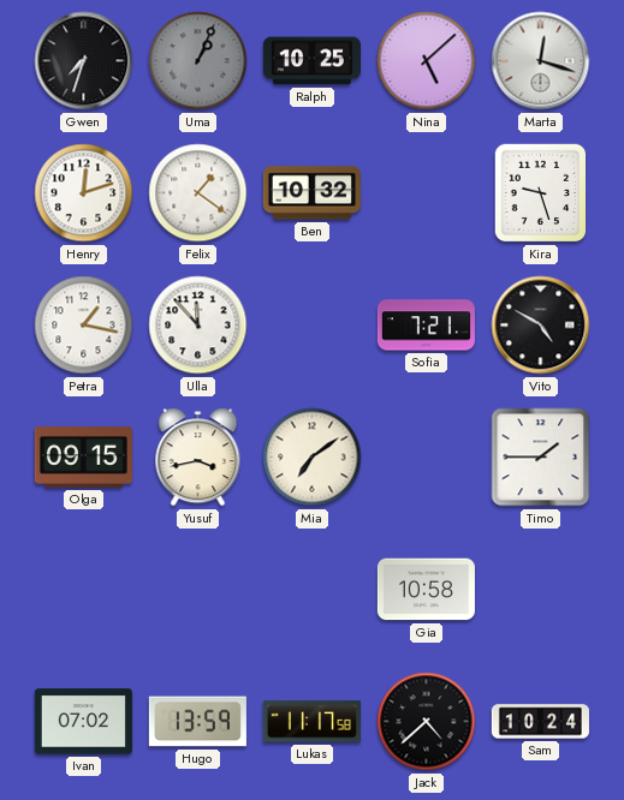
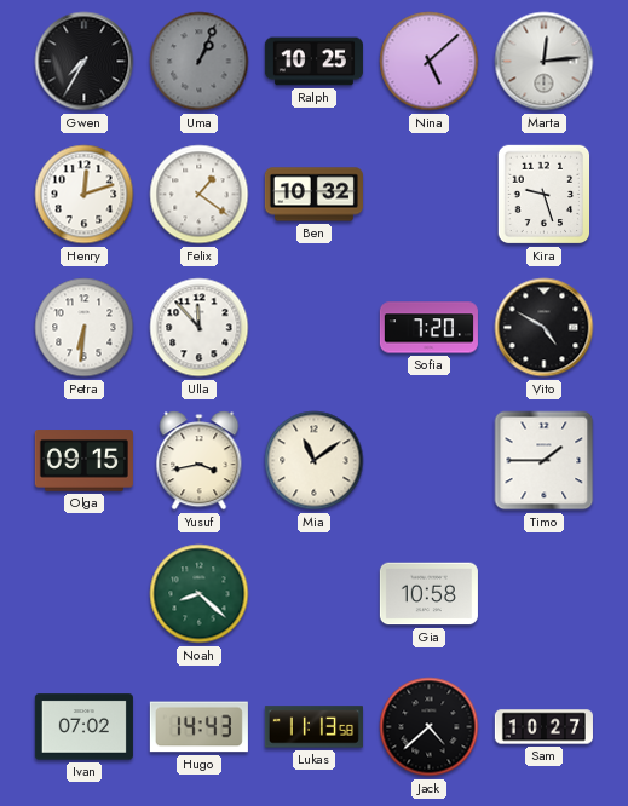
Gwen: 7:33 -> 7:35 (85, 62)
Marta: 12:18 -> 12:14 (545, 62)
Petra: 1:17 -> 6:31 (85, 328)
Sofia: 7:21 -> 7:20 (428, 328)
Mia: 7:09 -> 11:09 (315, 461)
Noah: none -> 8:22 (200, 594)
Hugo: 13:59 -> 14:43 (198, 727)
Lukas: 11:17 -> 11:13 (313, 727)
Sam: 10:24 -> 10:27 (543, 727)
